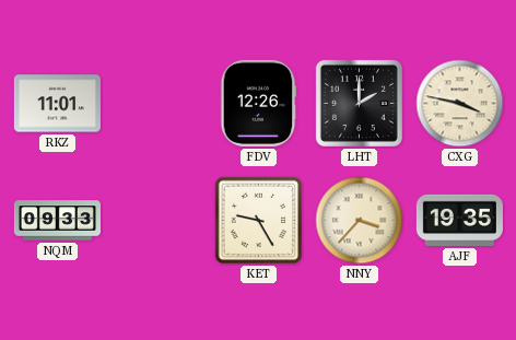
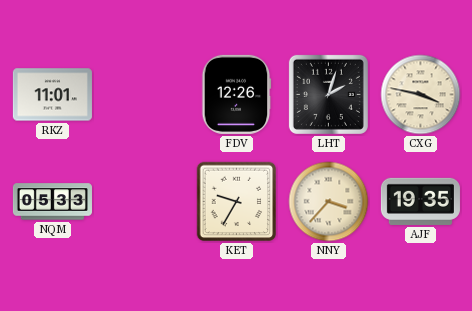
LHT: 2:00 -> 2:03 (328, 94)
NQM: 09:33 -> 05:33 (52, 202)
KET: 9:25 -> 9:35 (237, 202)
